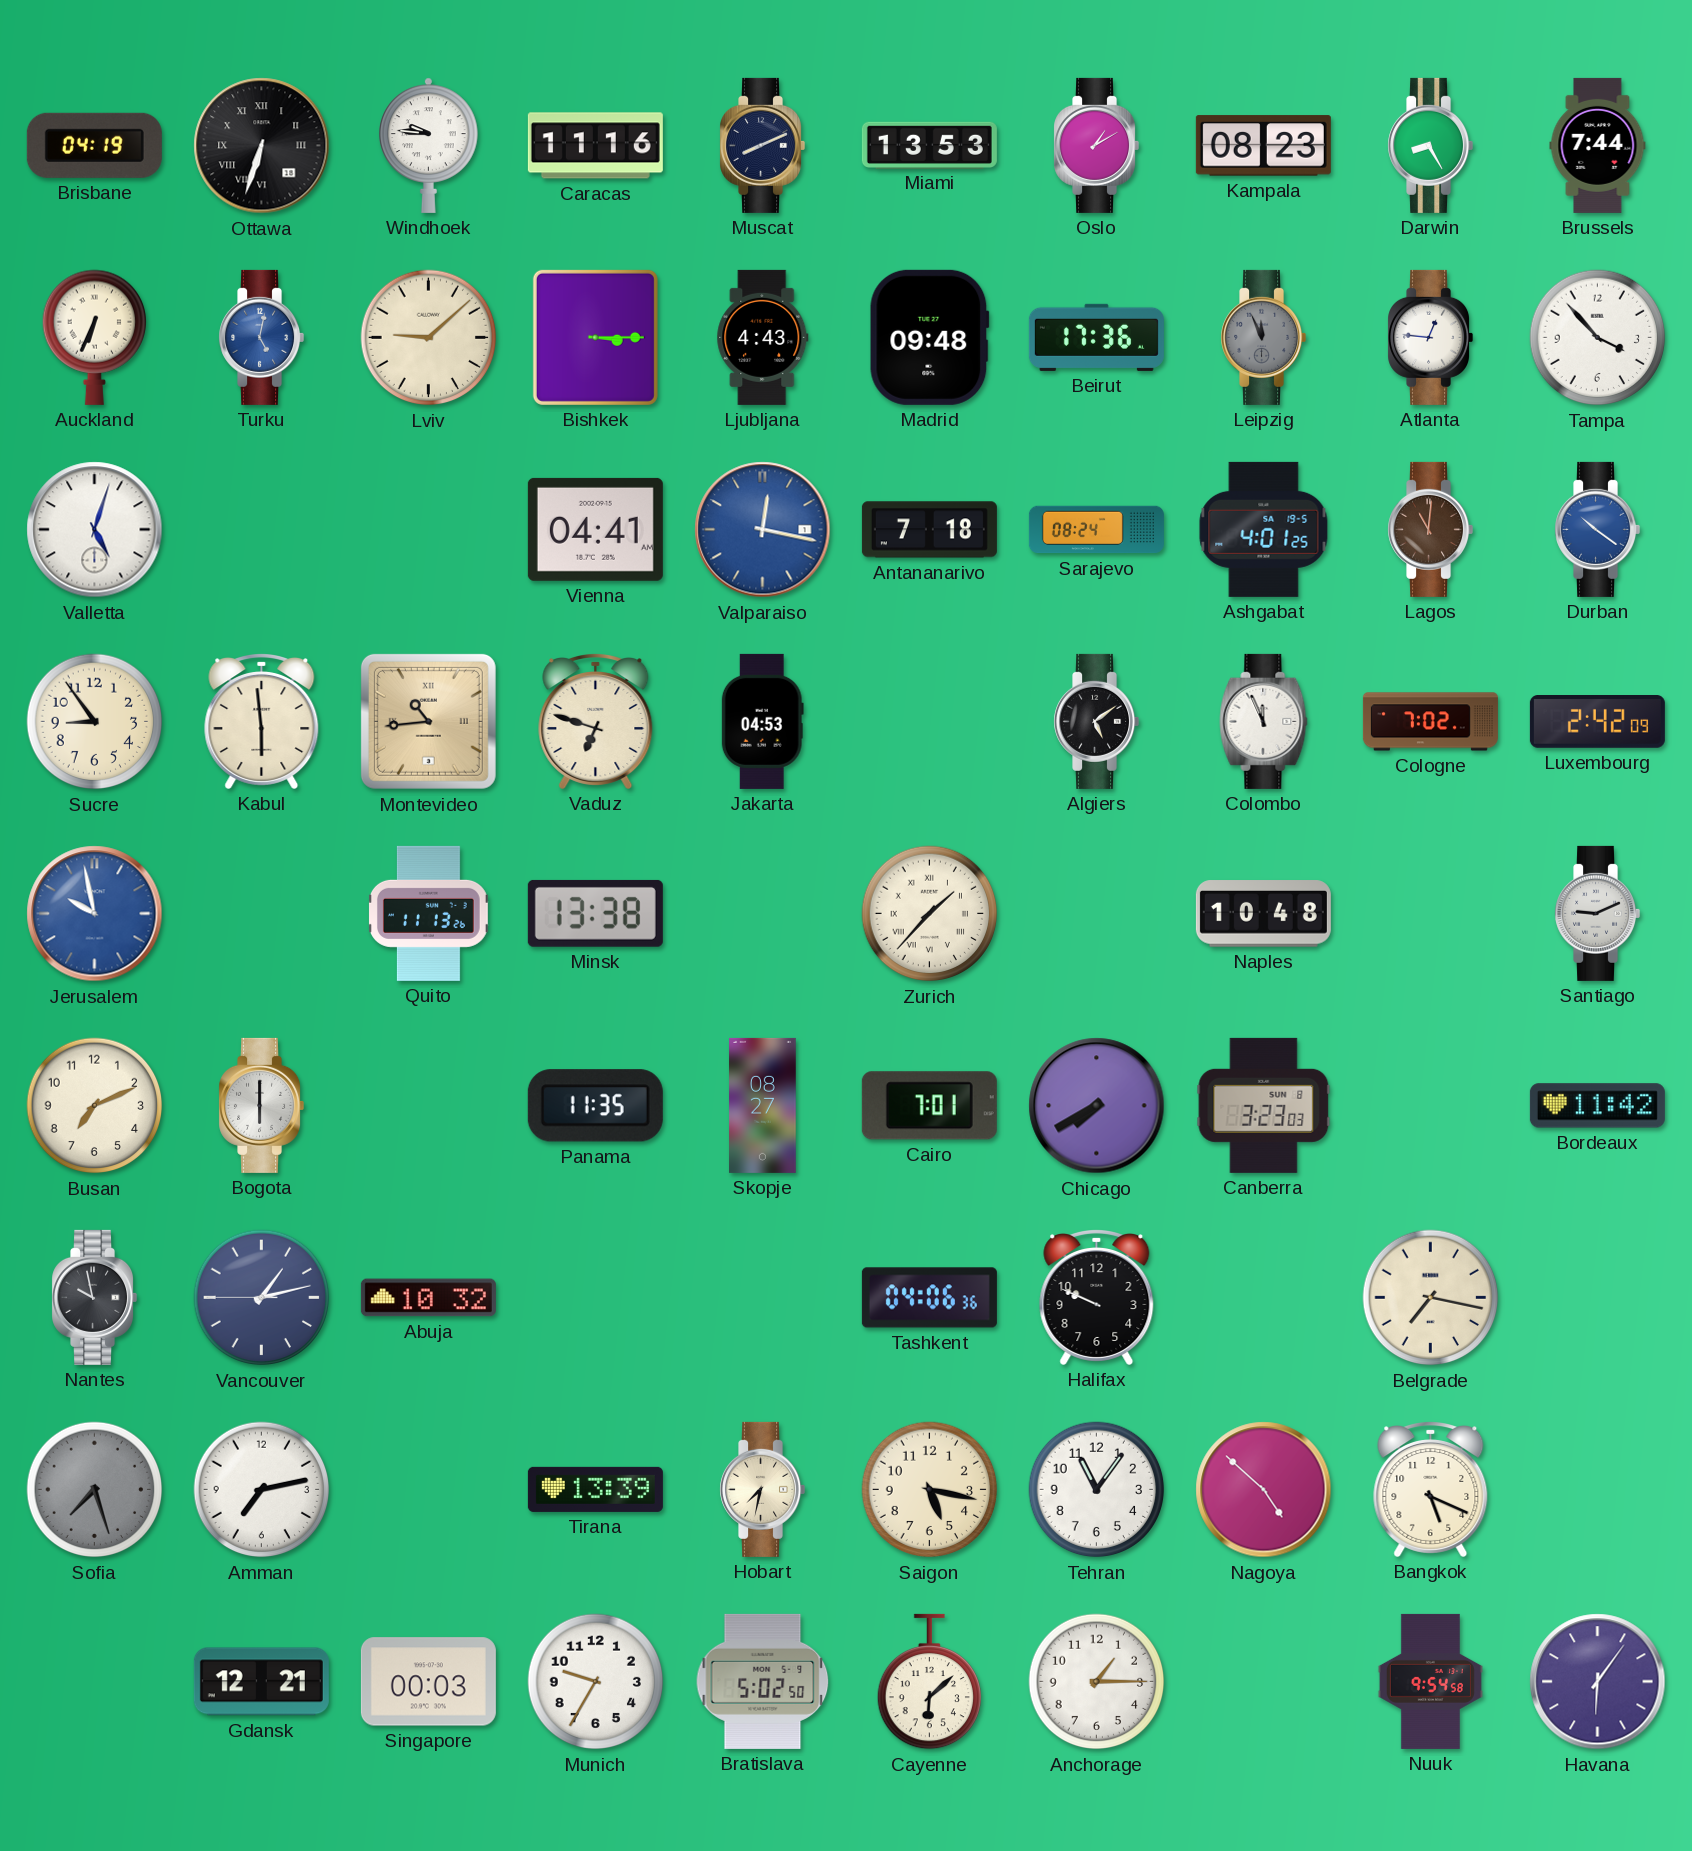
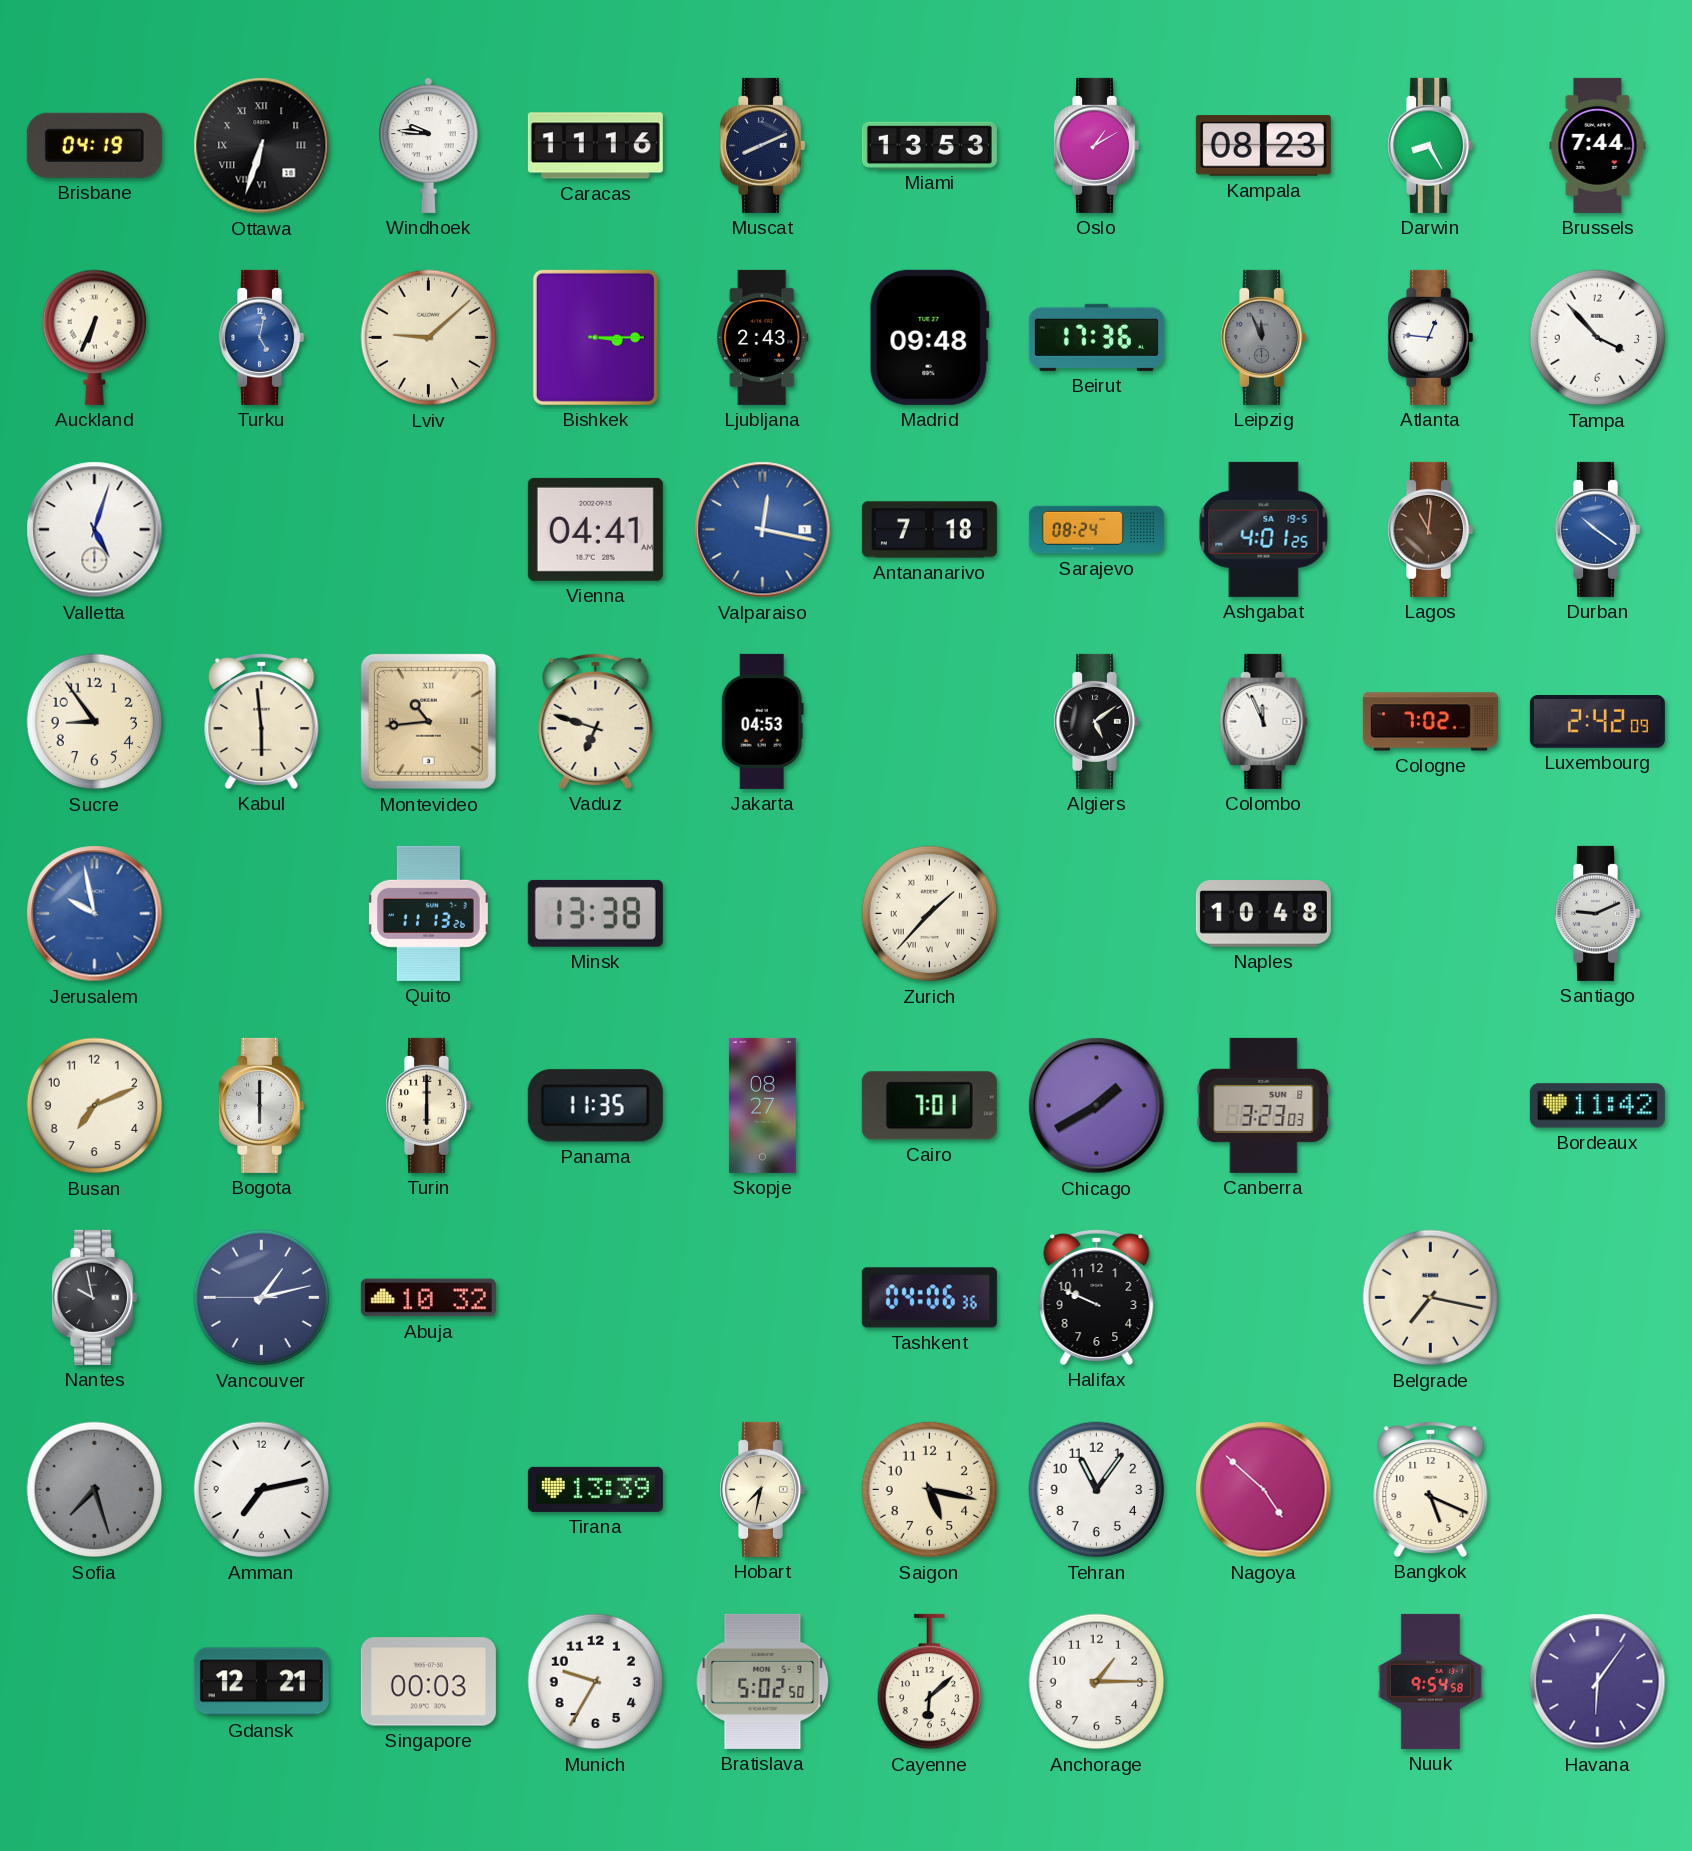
Ljubljana: 4:43 -> 2:43 (763, 337)
Turin: none -> 6:00 (429, 1105)
Chicago: 7:40 -> 1:40 (1097, 1106)
